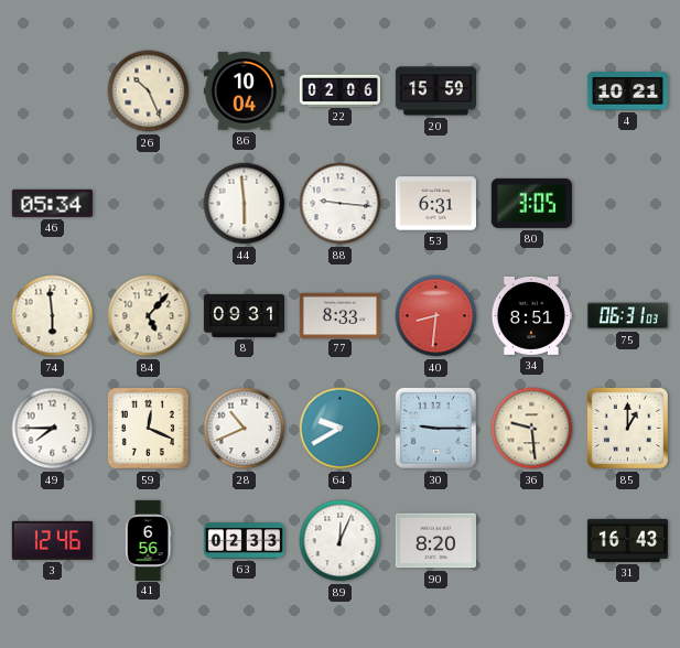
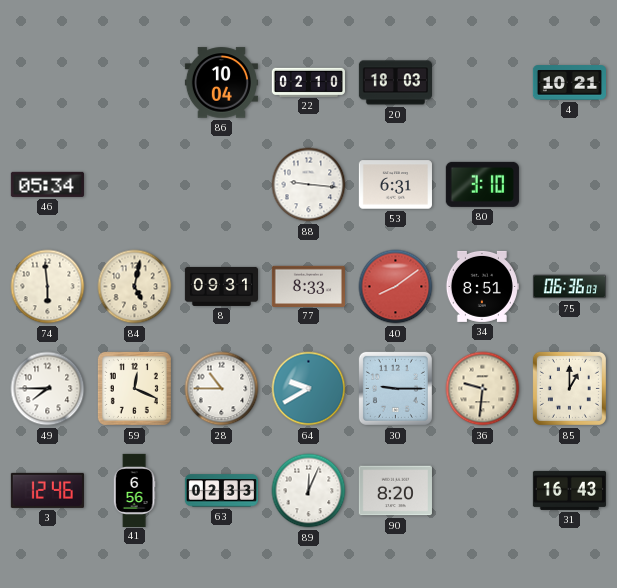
26: 10:26 -> none (149, 91)
22: 02:06 -> 02:10 (308, 82)
20: 15:59 -> 18:03 (395, 83)
44: 5:59 -> none (245, 204)
80: 3:05 -> 3:10 (482, 184)
84: 5:07 -> 5:02 (135, 287)
40: 8:31 -> 8:09 (396, 287)
75: 06:31 -> 06:36 (569, 287)
28: 10:41 -> 10:45 (222, 389)
36: 9:29 -> 9:31 (483, 389)
